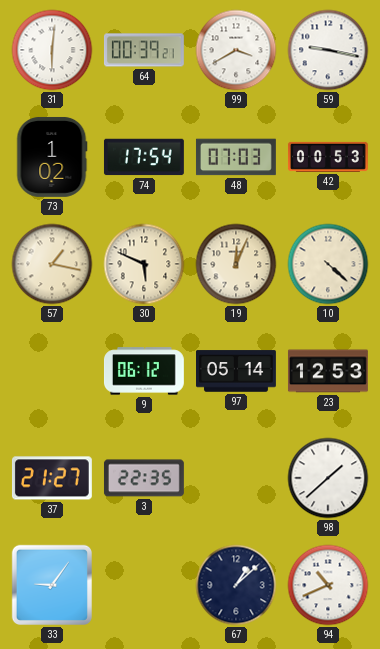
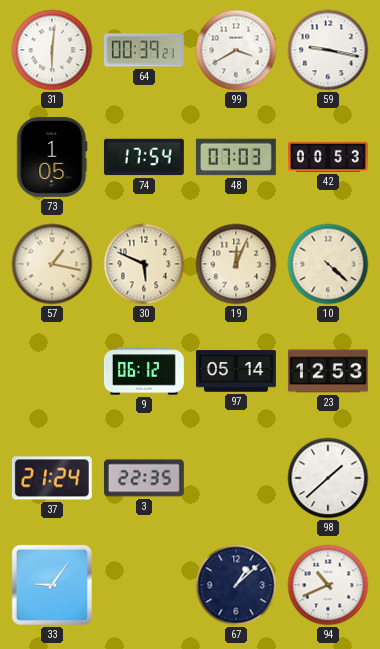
73: 1:02 -> 1:05 (52, 157)
37: 21:27 -> 21:24 (52, 478)
